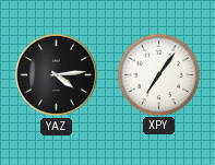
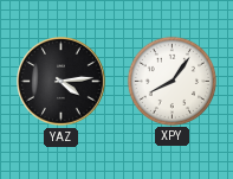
XPY: 7:06 -> 8:06 (171, 81)
